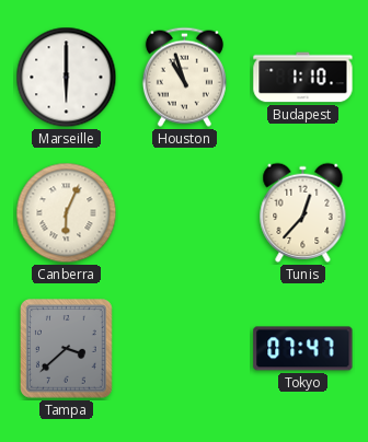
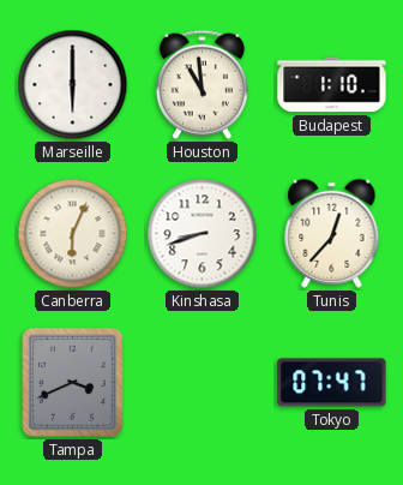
Houston: 10:57 -> 10:59 (201, 84)
Kinshasa: none -> 8:42 (203, 234)
Tampa: 3:38 -> 3:41 (73, 383)
